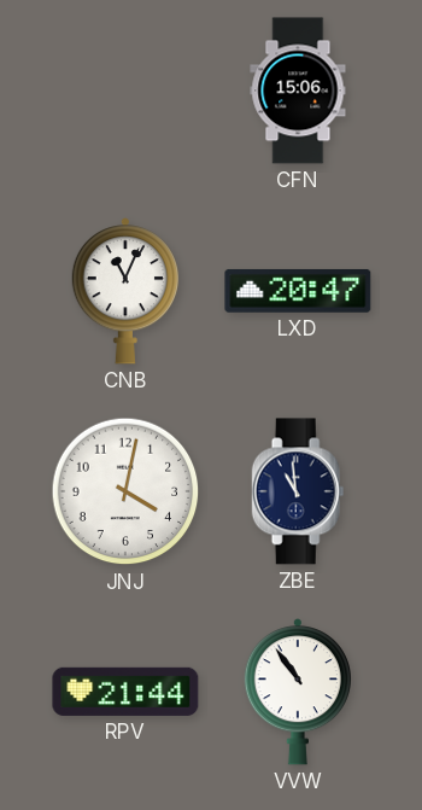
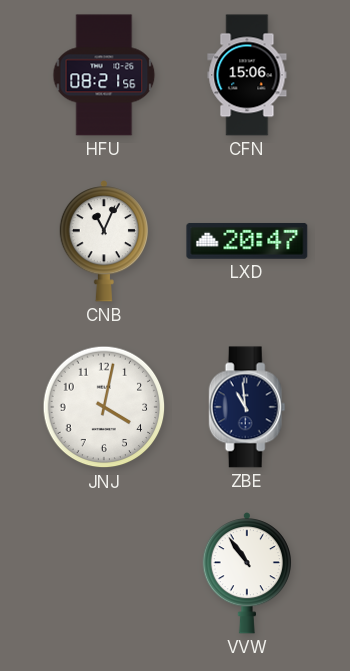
HFU: none -> 08:21 (104, 75)
RPV: 21:44 -> none (125, 692)
